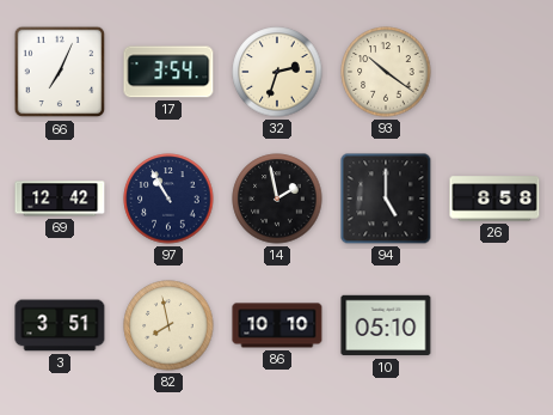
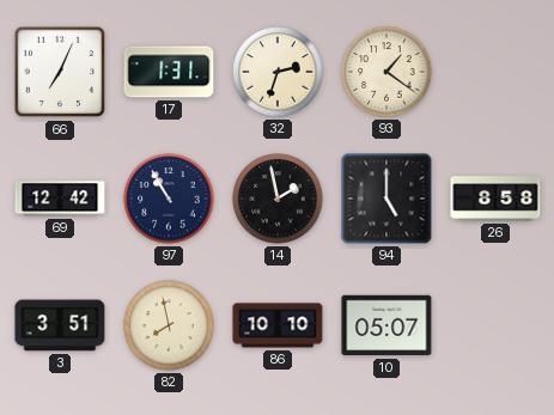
17: 3:54 -> 1:31 (169, 72)
93: 10:21 -> 1:21 (386, 72)
10: 05:10 -> 05:07 (386, 325)
